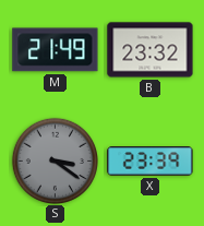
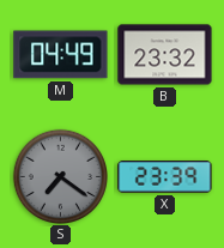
M: 21:49 -> 04:49 (61, 55)
S: 3:21 -> 7:21 (60, 176)
